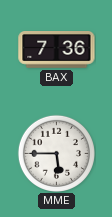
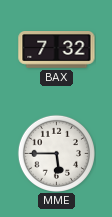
BAX: 7:36 -> 7:32 (57, 50)
